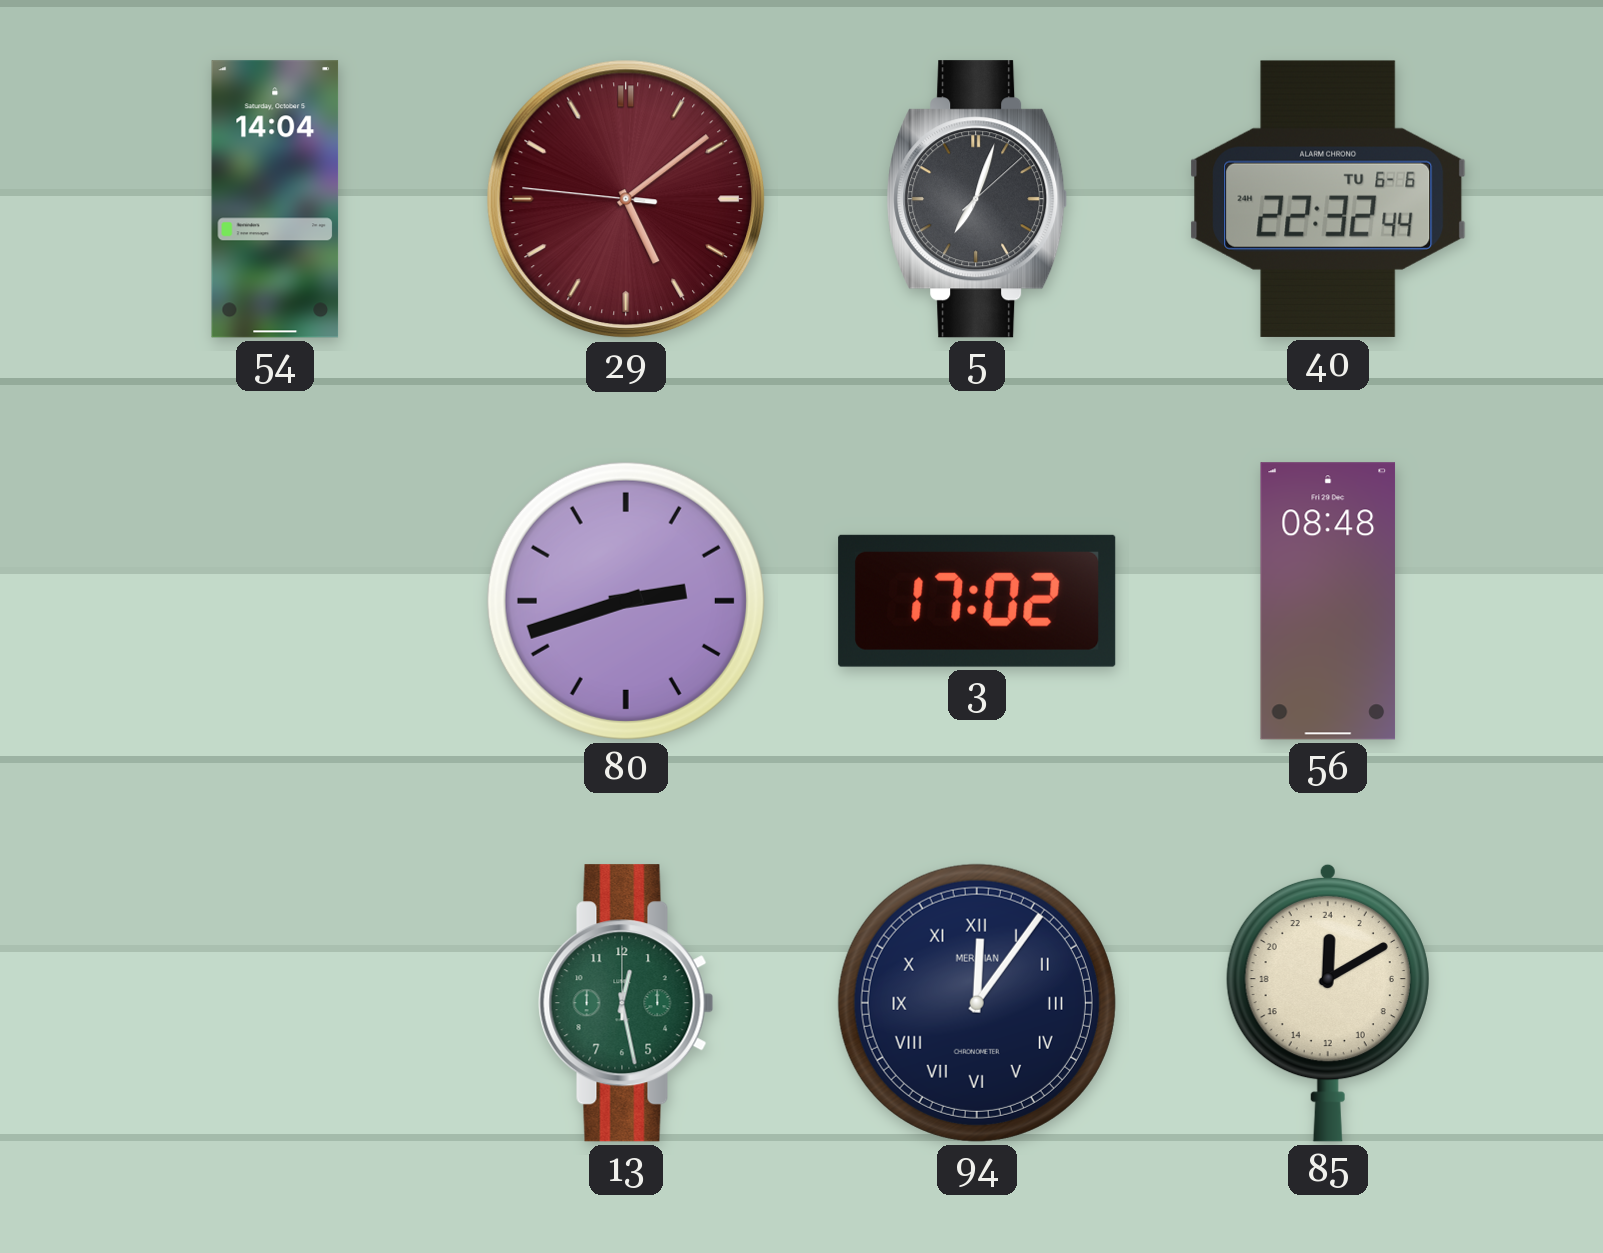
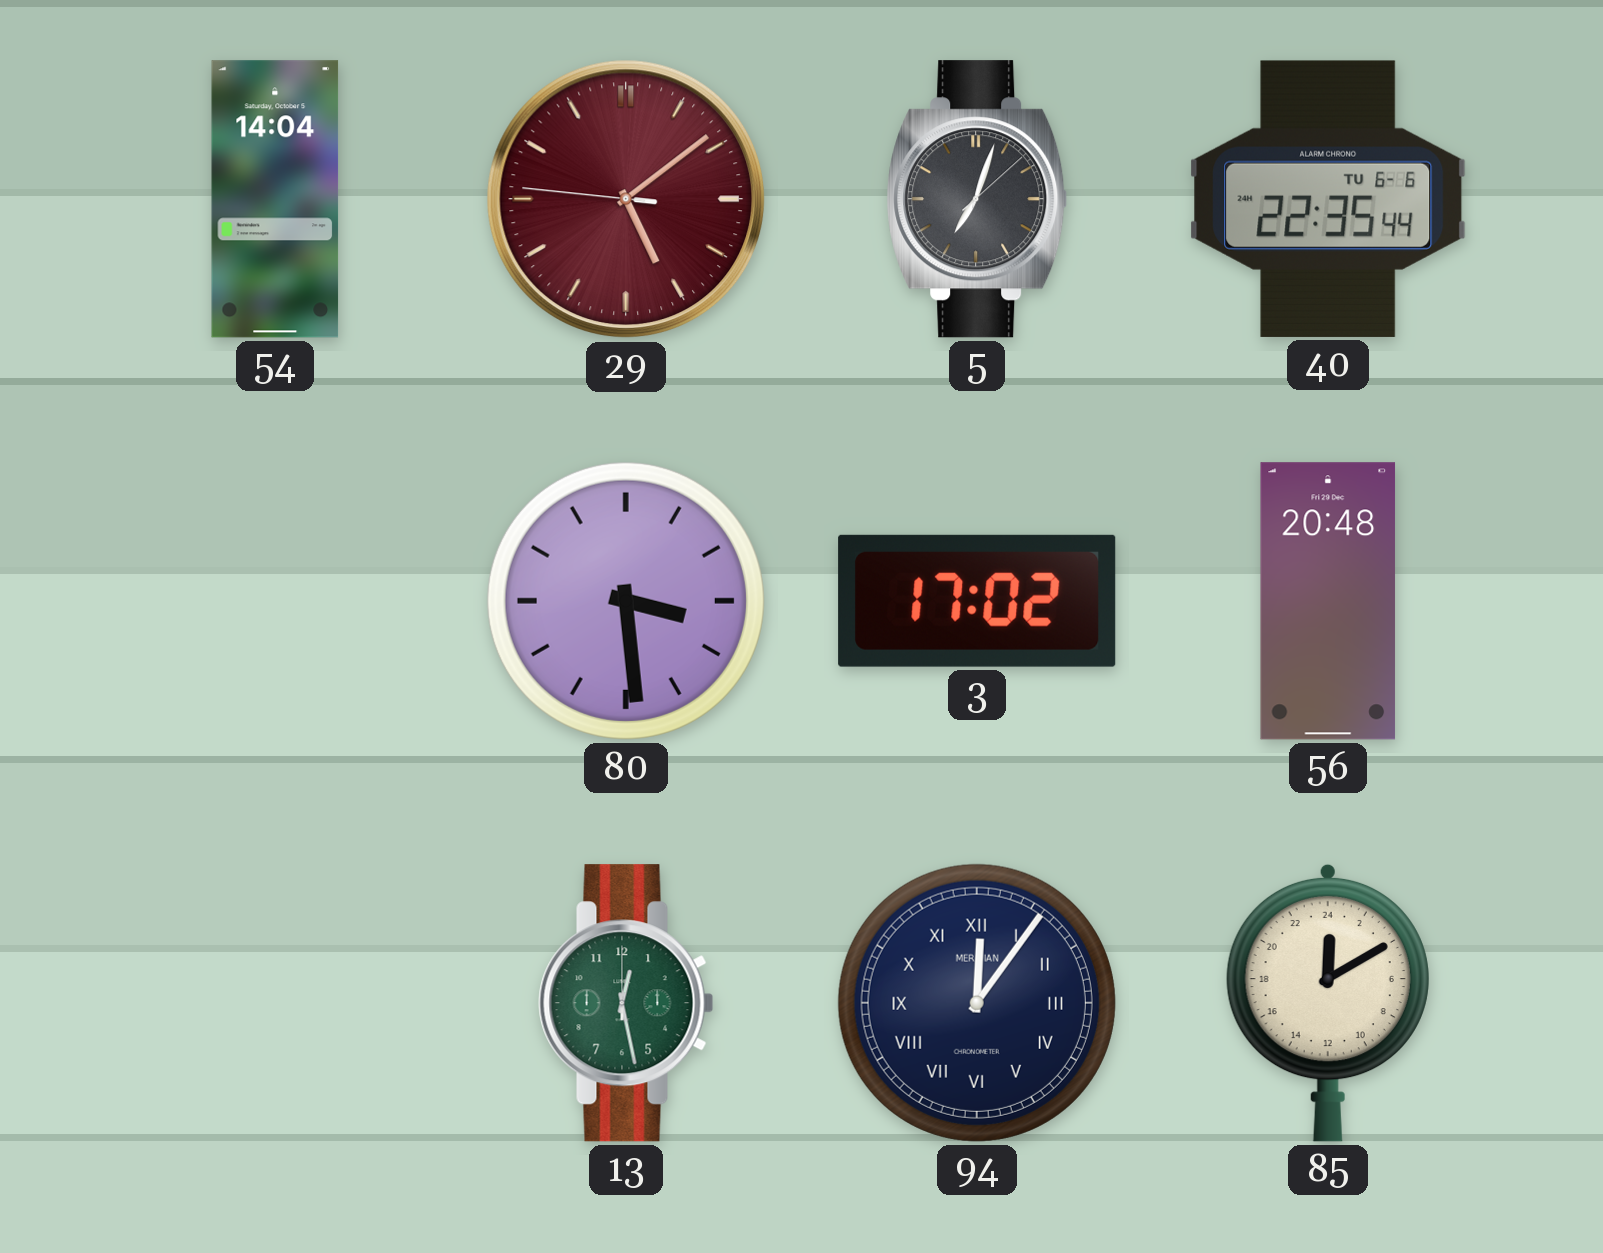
40: 22:32 -> 22:35 (1328, 199)
80: 2:42 -> 3:29 (626, 601)
56: 08:48 -> 20:48 (1328, 601)
